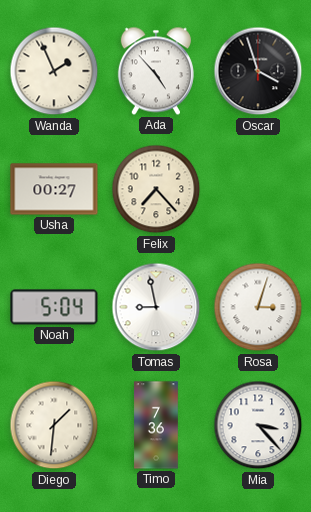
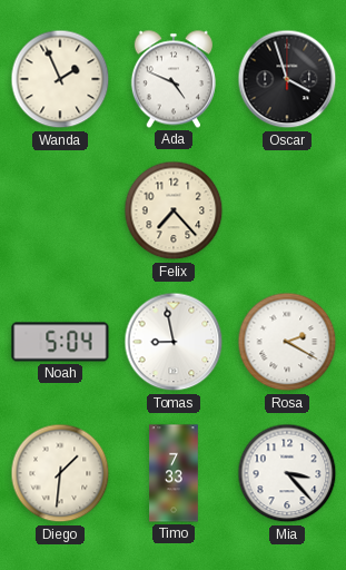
Ada: 4:53 -> 4:49 (174, 79)
Usha: 00:27 -> none (54, 189)
Rosa: 3:03 -> 2:20 (287, 342)
Timo: 7:36 -> 7:33 (174, 473)
